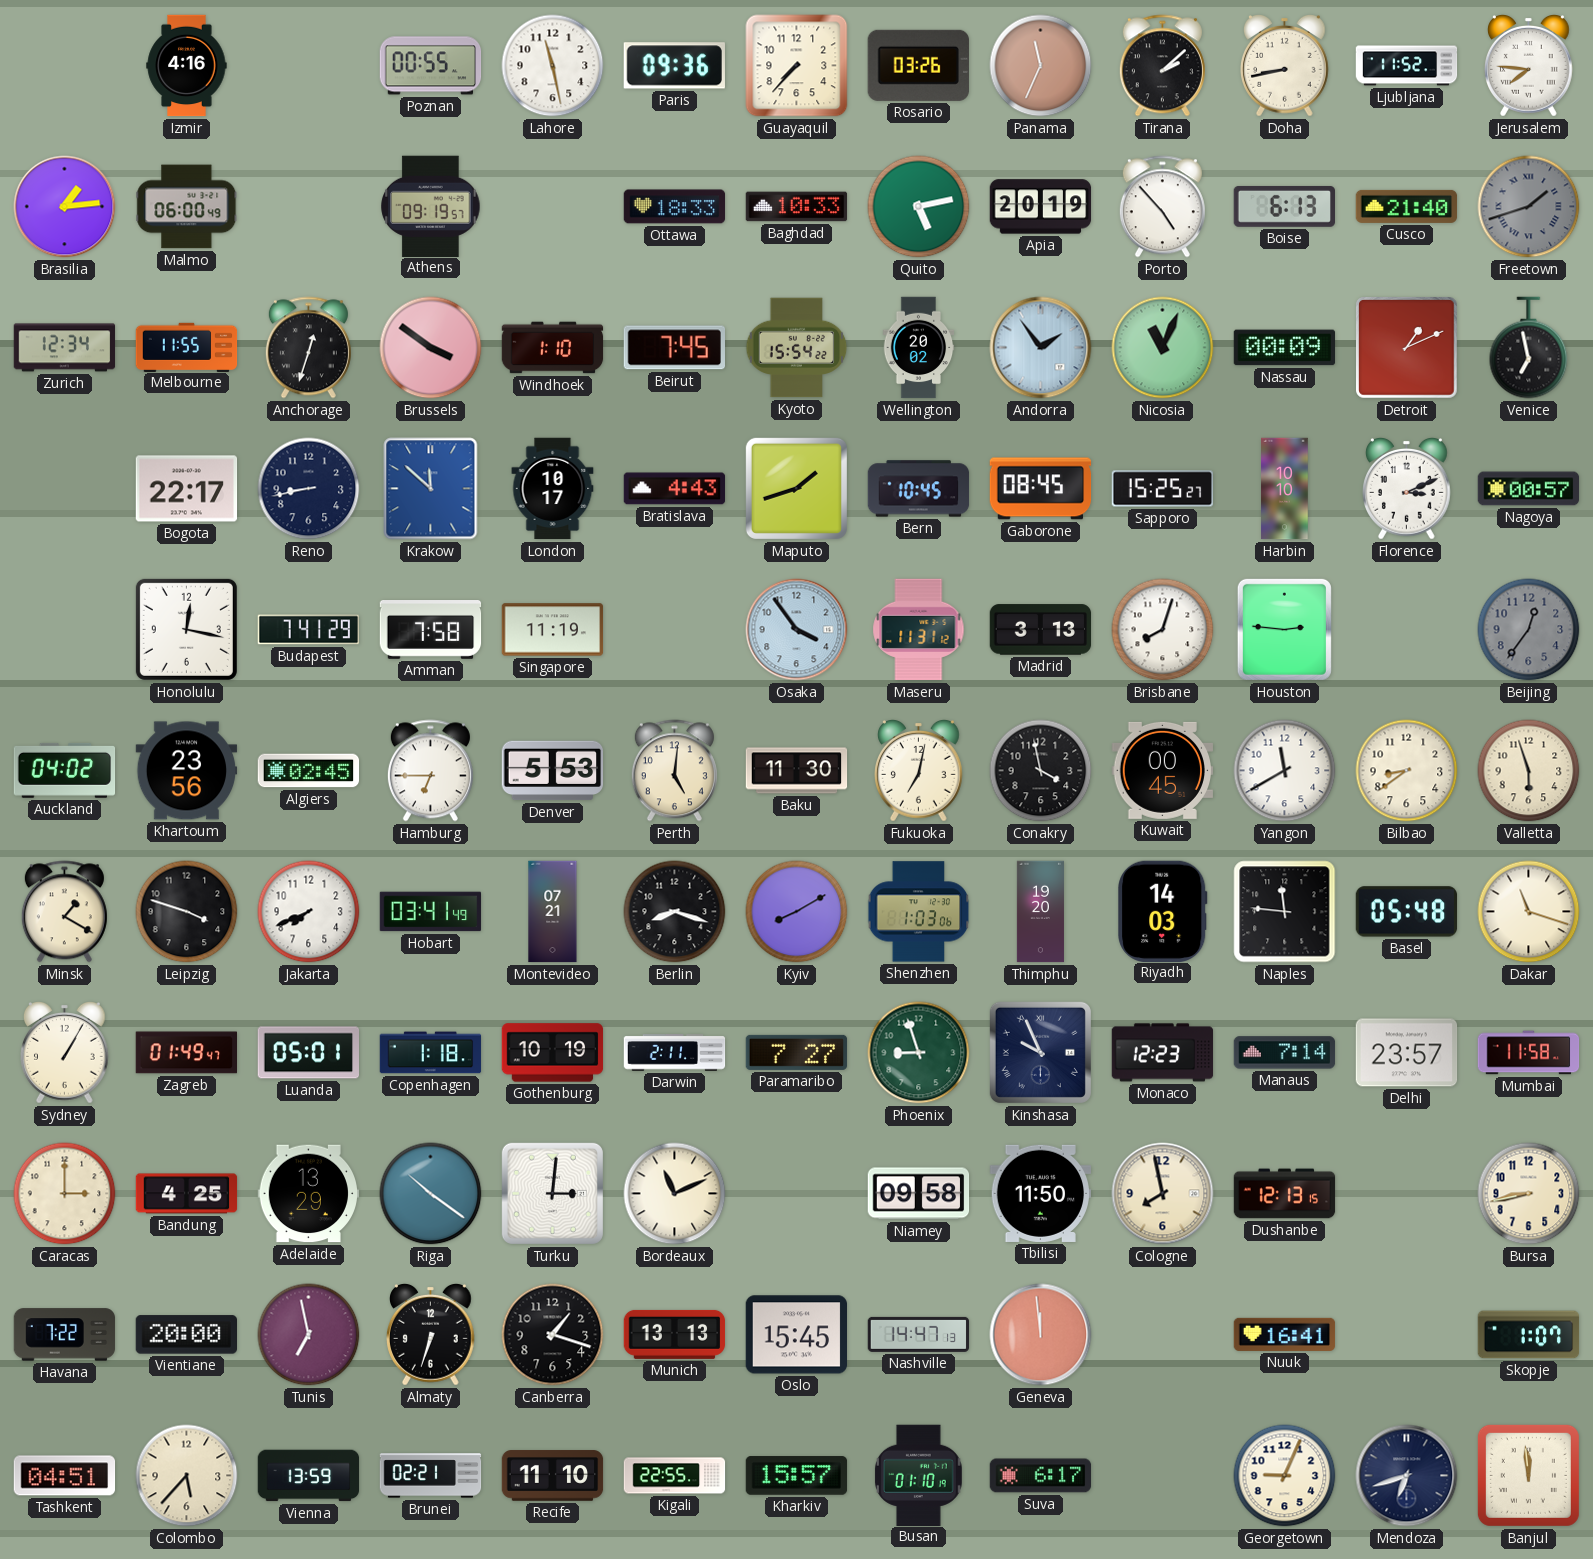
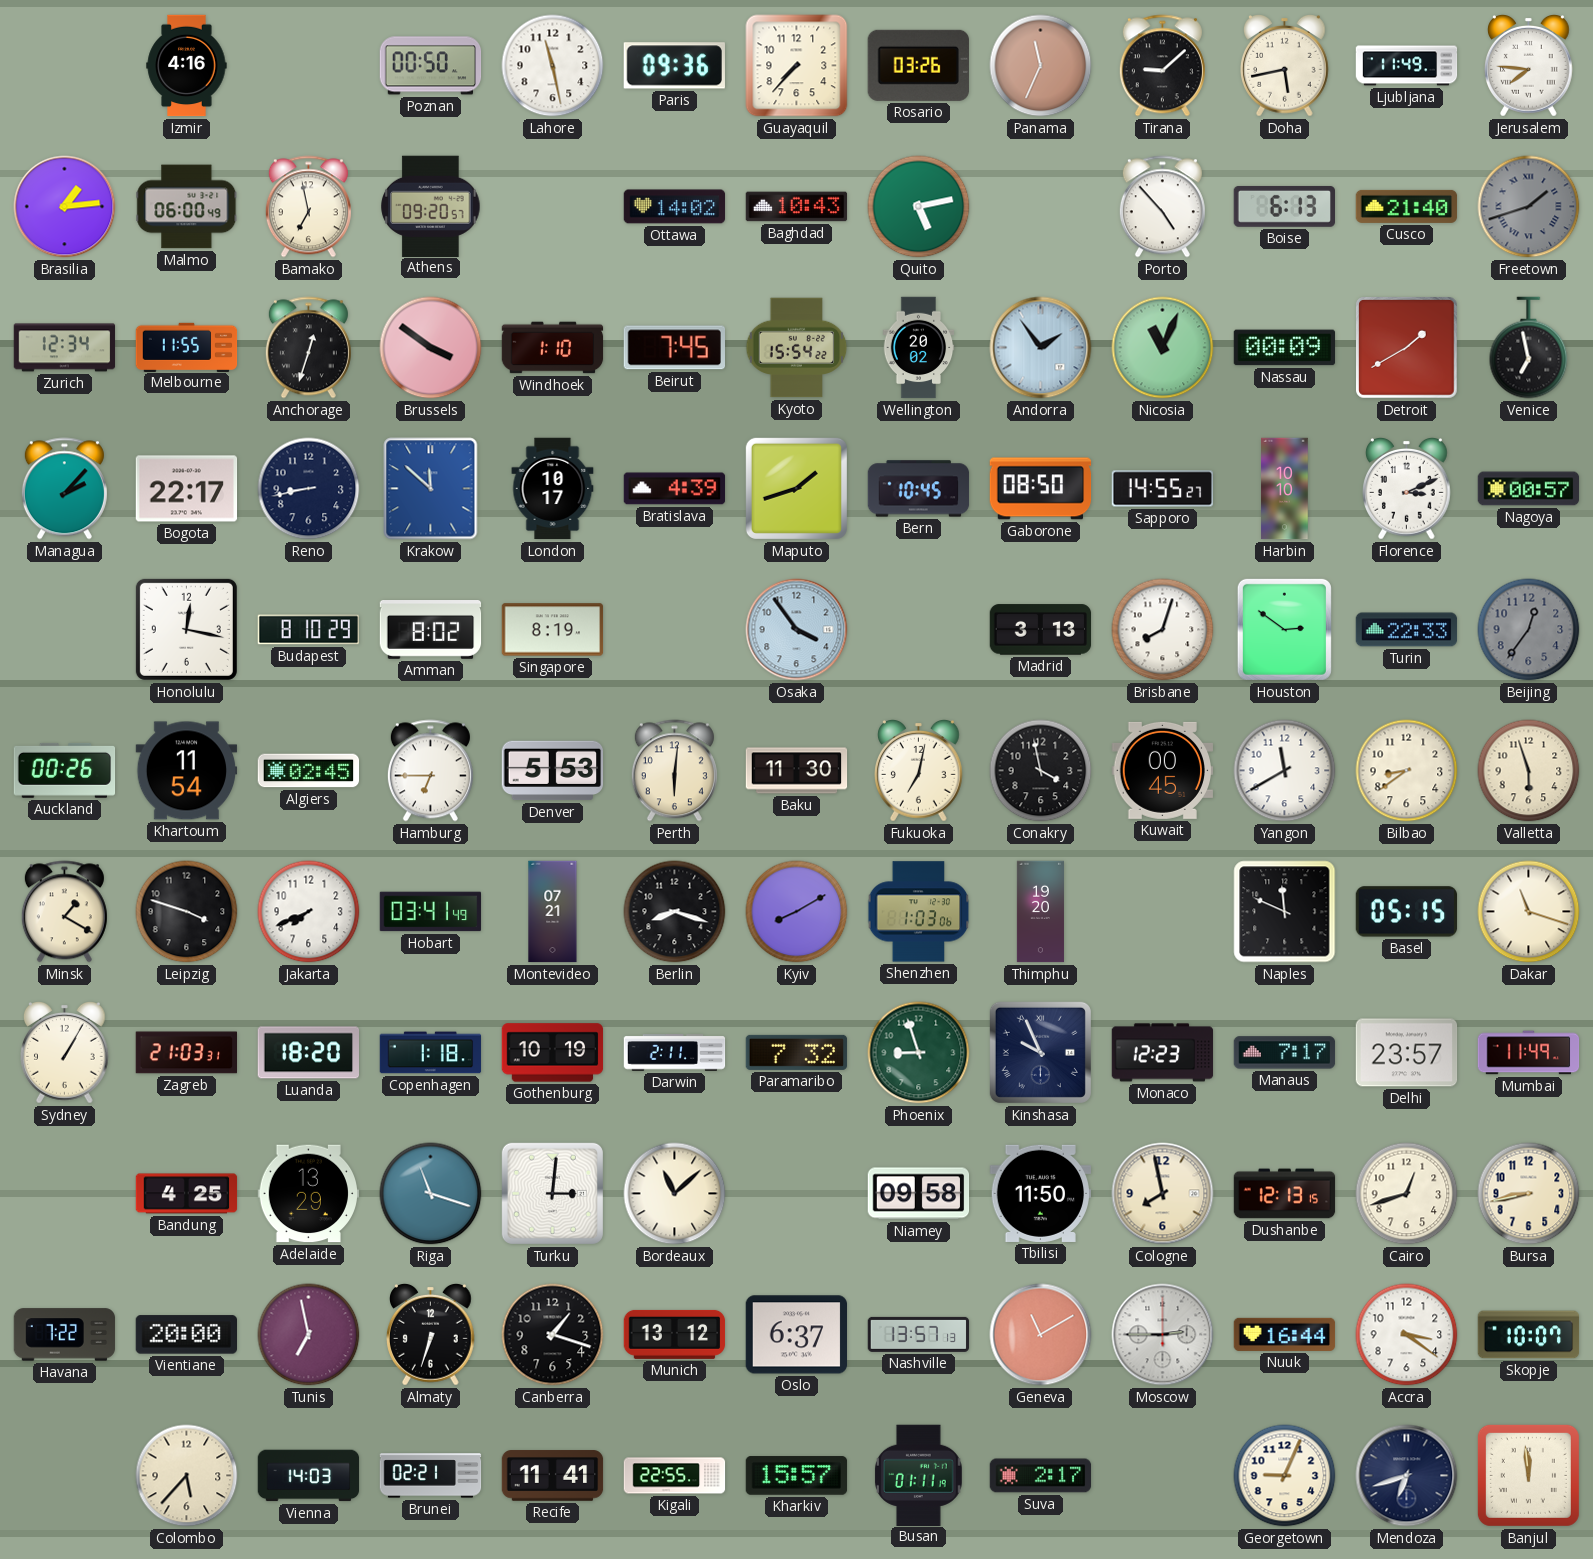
Poznan: 00:55 -> 00:50 (431, 66)
Tirana: 2:08 -> 9:08 (1162, 66)
Doha: 8:43 -> 5:43 (1285, 66)
Ljubljana: 11:52 -> 11:49 (1407, 66)
Bamako: none -> 6:58 (308, 207)
Athens: 09:19 -> 09:20 (431, 206)
Ottawa: 18:33 -> 14:02 (675, 207)
Baghdad: 10:33 -> 10:43 (797, 207)
Apia: 20:19 -> none (1041, 207)
Detroit: 1:11 -> 1:40 (1407, 348)
Managua: none -> 2:07 (64, 489)
Bratislava: 4:43 -> 4:39 (675, 489)
Gaborone: 08:45 -> 08:50 (1041, 489)
Sapporo: 15:25 -> 14:55 (1163, 489)
Budapest: 7:41 -> 8:10 (309, 630)
Amman: 7:58 -> 8:02 (431, 630)
Singapore: 11:19 -> 8:19 (553, 630)
Maseru: 11:31 -> none (919, 630)
Houston: 2:46 -> 2:51 (1284, 629)
Turin: none -> 22:33 (1407, 630)
Auckland: 04:02 -> 00:26 (65, 770)
Khartoum: 23:56 -> 11:54 (187, 771)
Perth: 5:01 -> 6:01 (674, 771)
Riyadh: 14:03 -> none (1163, 911)
Naples: 11:46 -> 11:49 (1285, 912)
Basel: 05:48 -> 05:15 (1407, 912)
Zagreb: 01:49 -> 21:03 (186, 1053)
Luanda: 05:01 -> 18:20 (308, 1053)
Paramaribo: 7:27 -> 7:32 (797, 1052)
Manaus: 7:14 -> 7:17 (1285, 1053)
Mumbai: 11:58 -> 11:49 (1529, 1053)
Caracas: 3:00 -> none (65, 1194)
Riga: 10:21 -> 11:18 (431, 1194)
Bordeaux: 11:11 -> 11:08 (675, 1194)
Cairo: none -> 12:42 (1407, 1194)
Munich: 13:13 -> 13:12 (675, 1334)
Oslo: 15:45 -> 6:37 (796, 1335)
Nashville: 14:47 -> 13:57 (919, 1334)
Geneva: 11:59 -> 11:10 (1041, 1335)
Moscow: none -> 2:45 (1163, 1335)
Nuuk: 16:41 -> 16:44 (1285, 1334)
Accra: none -> 3:21 (1407, 1335)
Skopje: 1:07 -> 10:07 (1529, 1335)
Tashkent: 04:51 -> none (65, 1476)
Vienna: 13:59 -> 14:03 (309, 1476)
Recife: 11:10 -> 11:41 (553, 1476)
Busan: 01:10 -> 01:11 (918, 1475)
Suva: 6:17 -> 2:17 (1041, 1476)
